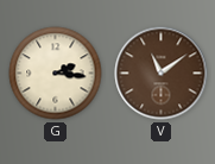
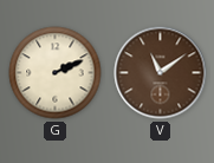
G: 2:16 -> 2:11 (56, 73)
